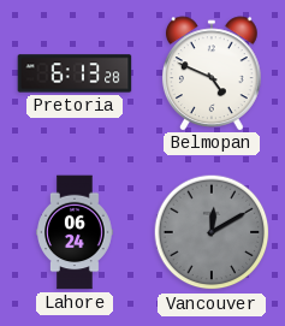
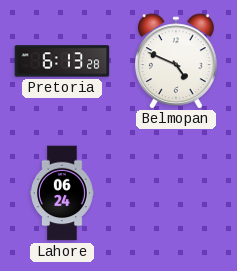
Vancouver: 12:10 -> none (212, 232)
